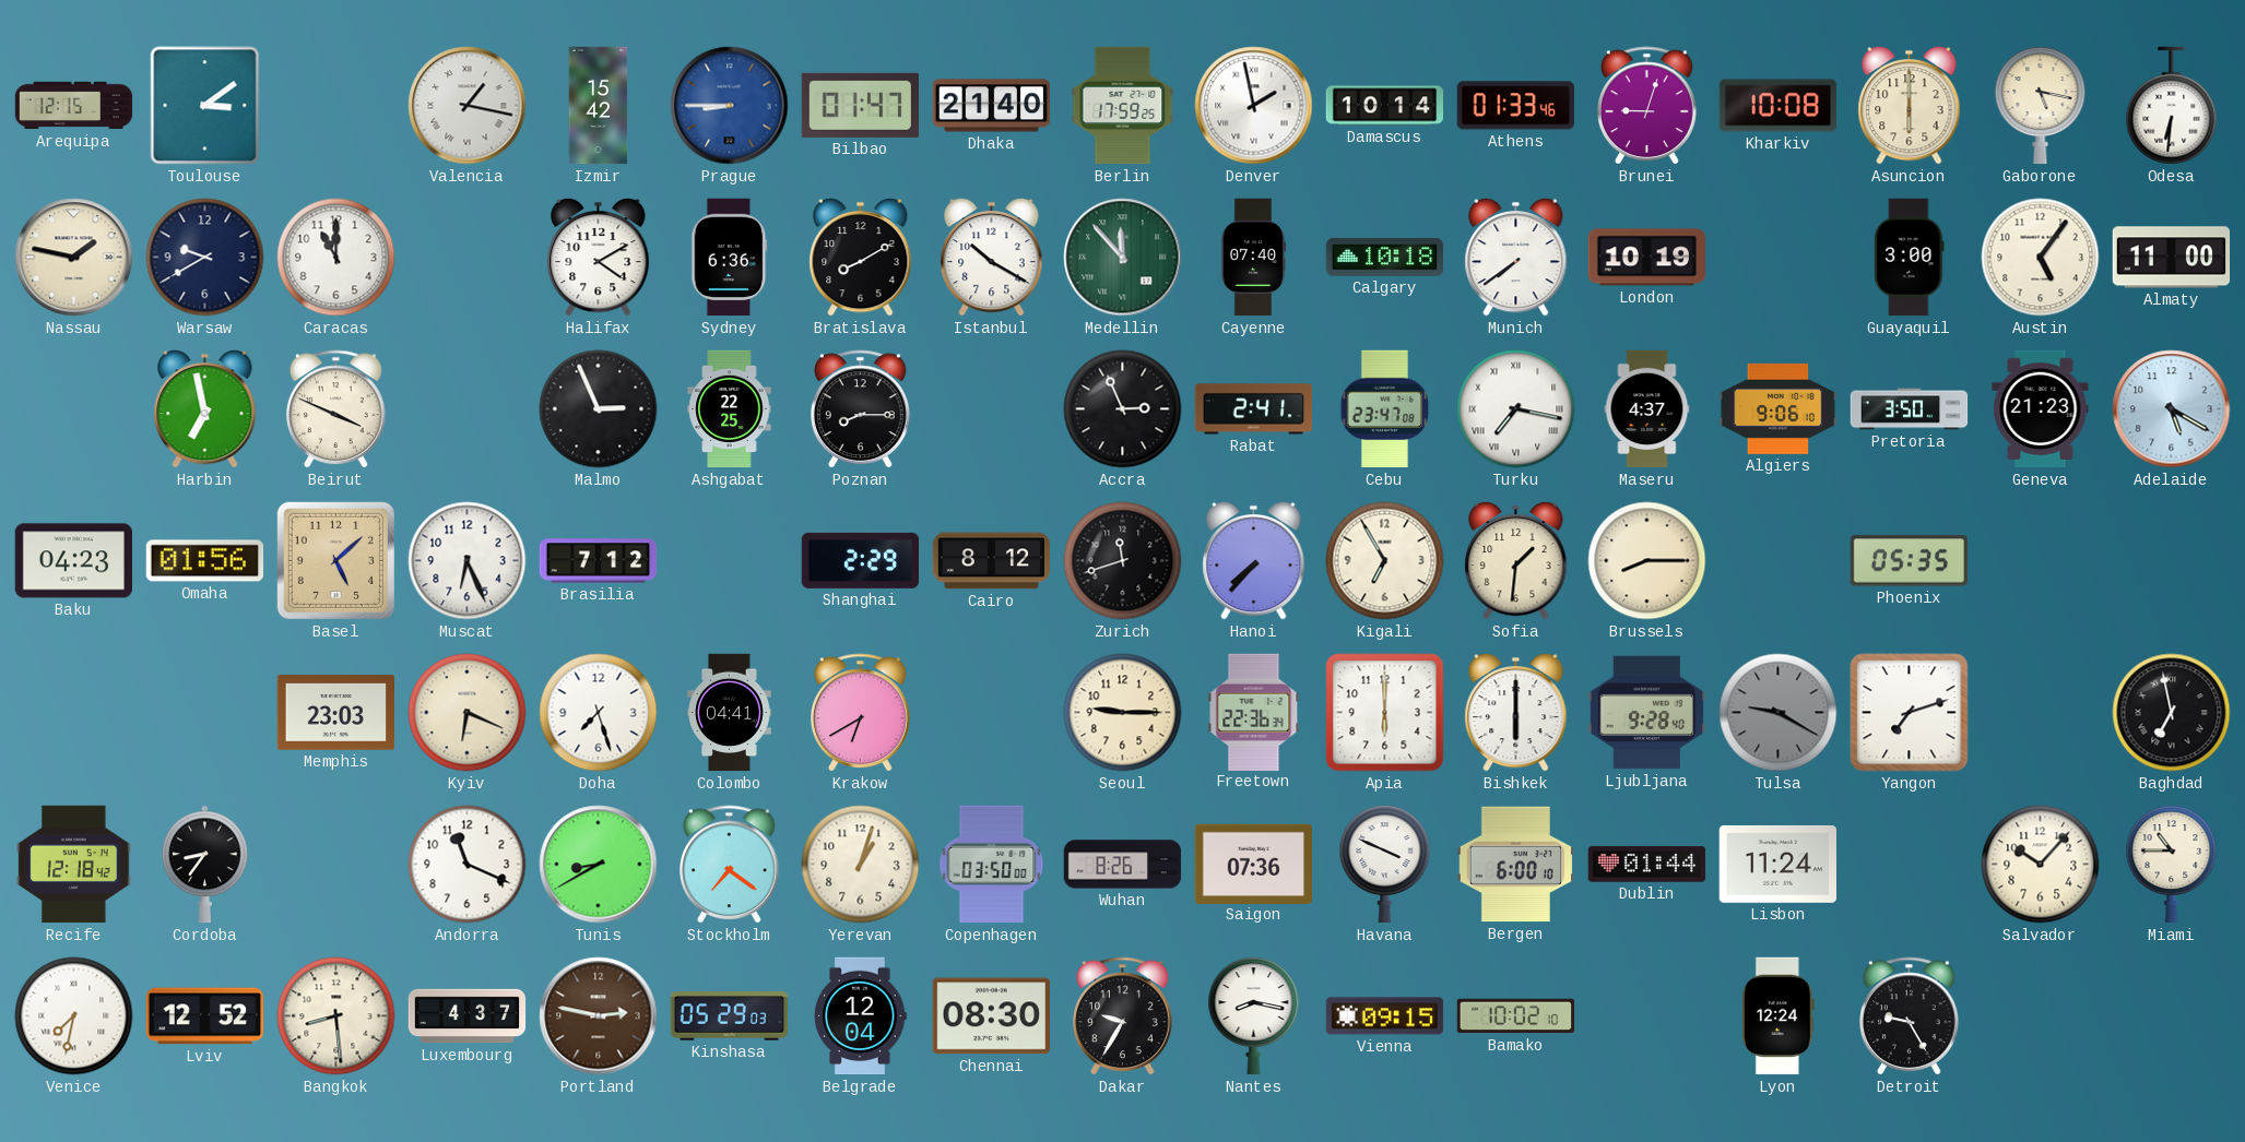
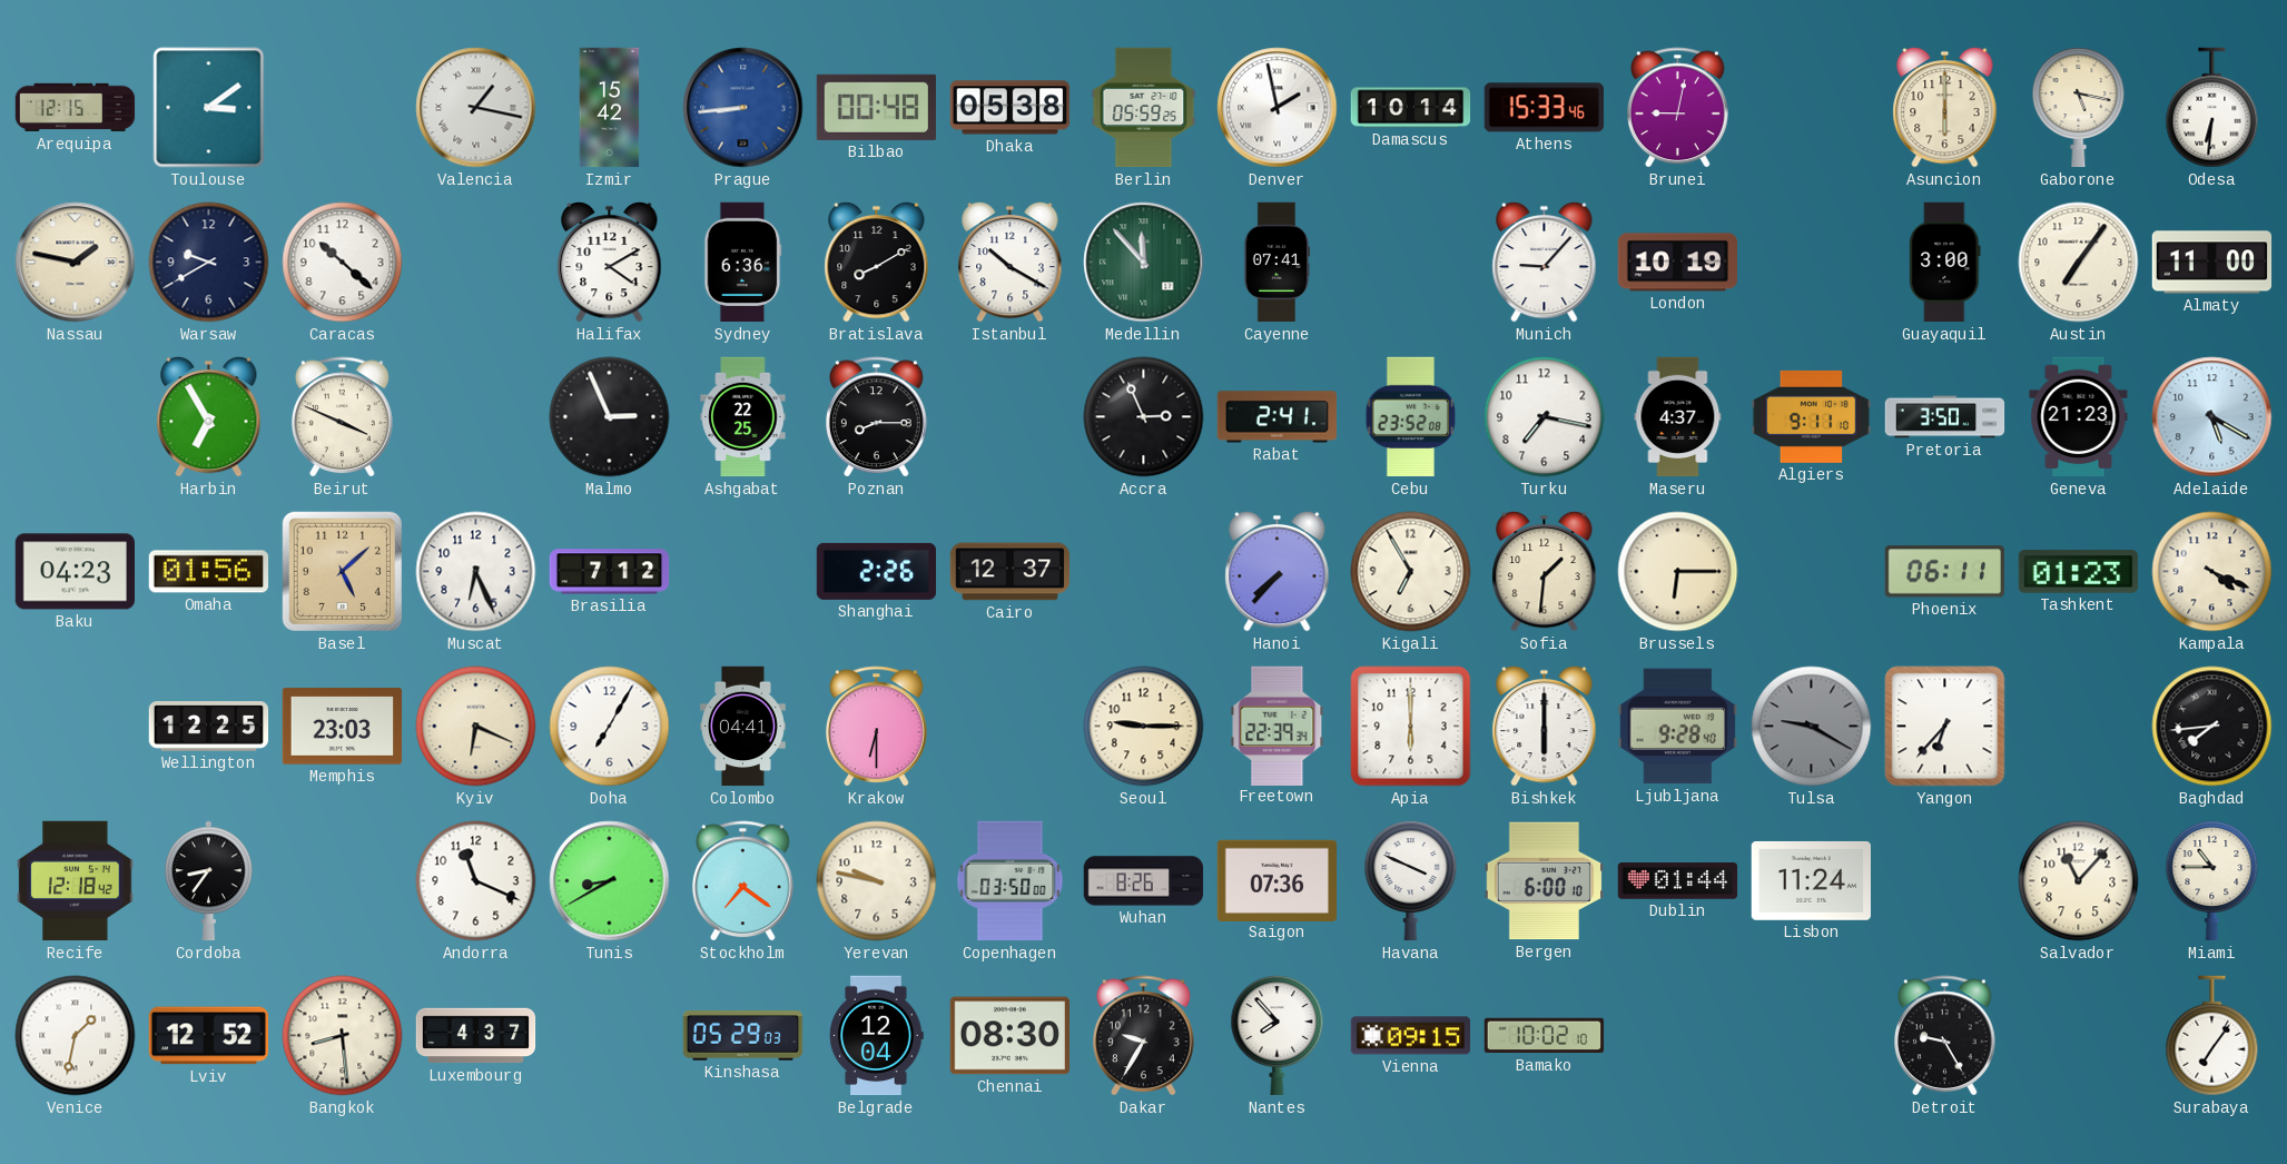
Prague: 8:45 -> 8:44 (743, 108)
Bilbao: 01:47 -> 00:48 (876, 107)
Dhaka: 21:40 -> 05:38 (1011, 108)
Berlin: 17:59 -> 05:59 (1144, 108)
Athens: 01:33 -> 15:33 (1544, 108)
Brunei: 9:03 -> 9:02 (1678, 108)
Kharkiv: 10:08 -> none (1779, 106)
Caracas: 11:00 -> 10:22 (343, 263)
Cayenne: 07:40 -> 07:41 (1276, 263)
Calgary: 10:18 -> none (1385, 257)
Munich: 7:39 -> 9:07 (1545, 262)
Austin: 5:06 -> 7:06 (2079, 263)
Harbin: 6:58 -> 6:55 (209, 416)
Cebu: 23:47 -> 23:52 (1410, 417)
Turku numerals: Roman -> Arabic (1545, 417)
Algiers: 9:06 -> 9:11 (1812, 416)
Shanghai: 2:29 -> 2:26 (877, 571)
Cairo: 8:12 -> 12:37 (1011, 572)
Zurich: 11:42 -> none (1123, 561)
Brussels: 8:15 -> 6:15 (1678, 572)
Phoenix: 05:35 -> 06:11 (1944, 572)
Tashkent: none -> 01:23 (2079, 572)
Kampala: none -> 4:19 (2212, 572)
Wellington: none -> 12:25 (209, 727)
Doha: 7:27 -> 7:05 (610, 727)
Krakow: 6:40 -> 6:30 (877, 727)
Freetown: 22:36 -> 22:39 (1278, 726)
Yangon: 7:12 -> 6:37 (1945, 727)
Baghdad: 6:58 -> 7:44 (2212, 727)
Yerevan: 1:03 -> 9:47 (877, 881)
Salvador: 10:07 -> 11:07 (2079, 881)
Venice: 7:32 -> 1:32 (76, 1036)
Portland: 2:47 -> none (599, 1016)
Nantes: 8:17 -> 7:53 (1278, 1036)
Lyon: 12:24 -> none (1777, 1016)
Surabaya: none -> 7:06 (2212, 1036)
